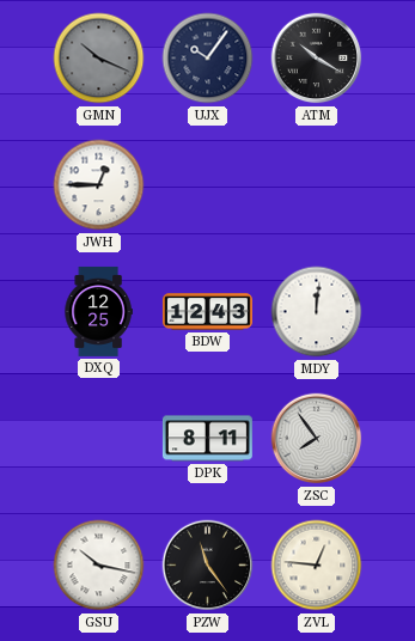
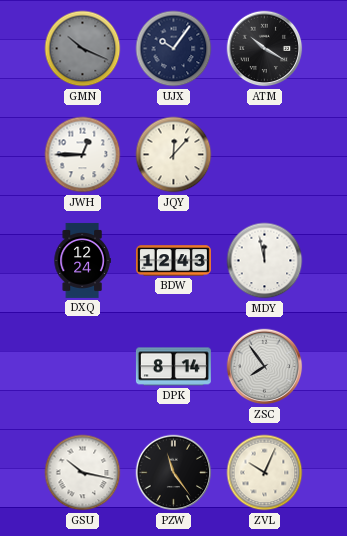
JQY: none -> 12:07 (174, 155)
DXQ: 12:25 -> 12:24 (82, 260)
MDY: 12:01 -> 11:58 (265, 261)
DPK: 8:11 -> 8:14 (173, 367)
ZVL: 12:46 -> 10:04 (265, 473)
